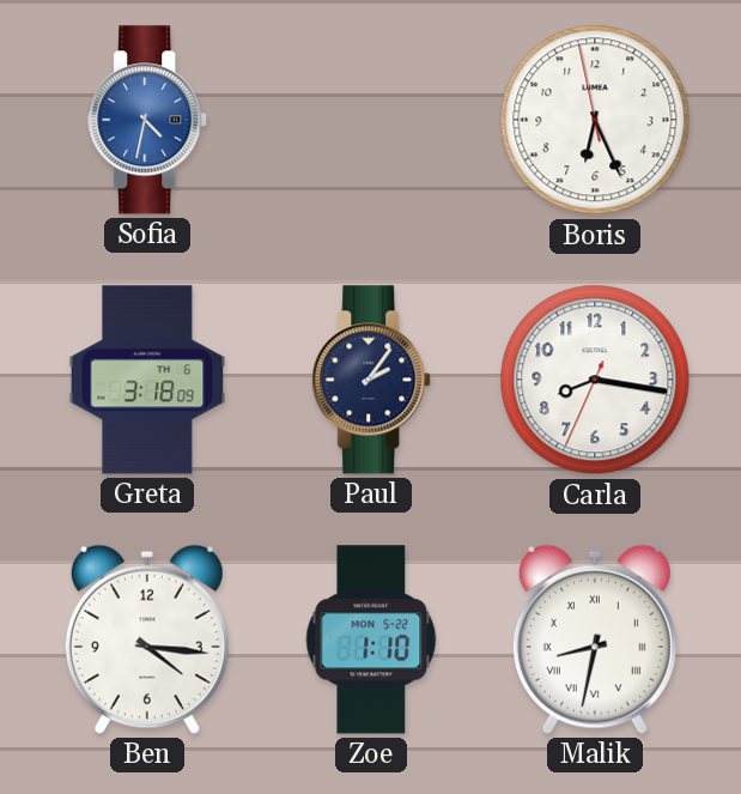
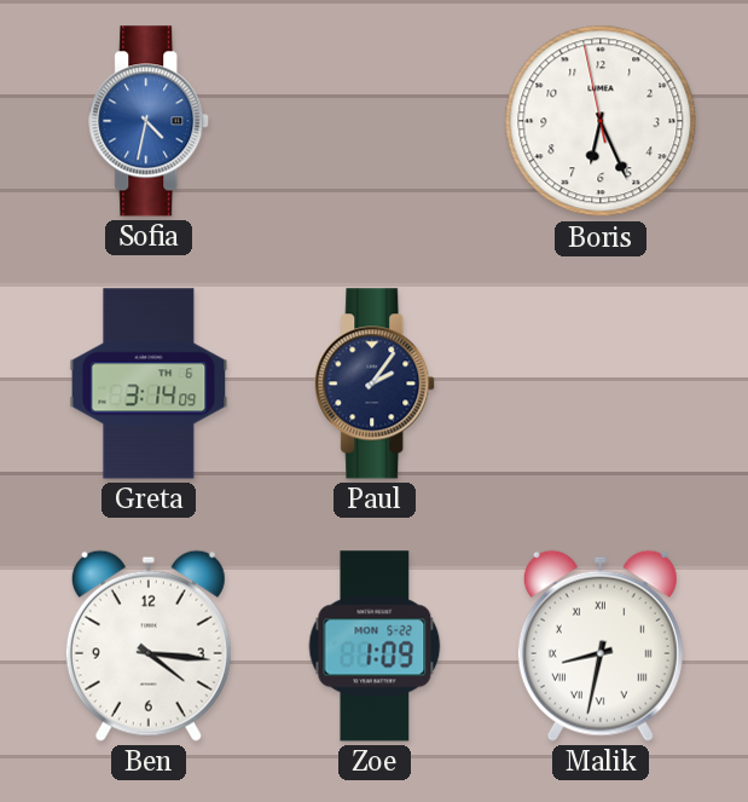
Greta: 3:18 -> 3:14 (149, 383)
Carla: 8:16 -> none (595, 380)
Zoe: 1:10 -> 1:09 (375, 646)
